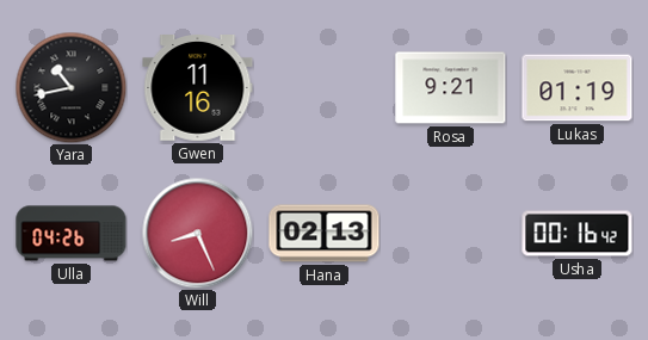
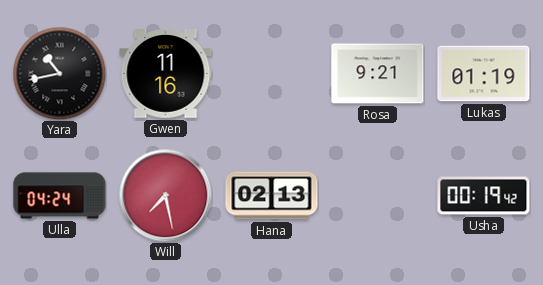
Ulla: 04:26 -> 04:24 (60, 196)
Will: 8:26 -> 7:28 (165, 195)
Usha: 00:16 -> 00:19 (484, 196)
